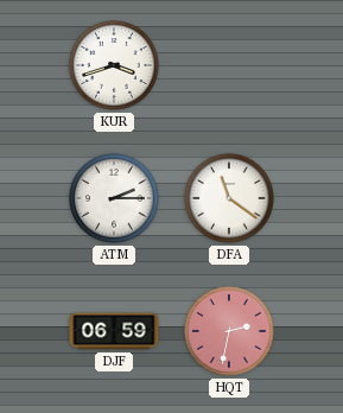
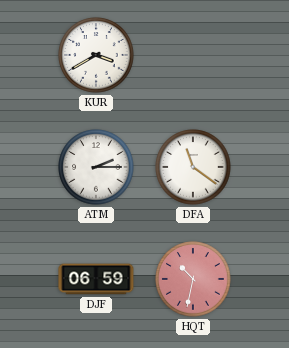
KUR: 3:42 -> 3:40 (96, 55)
HQT: 2:32 -> 10:32 (193, 279)
